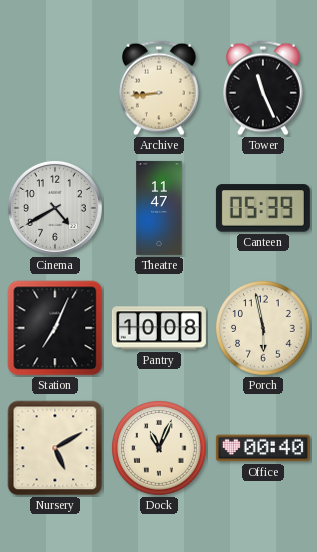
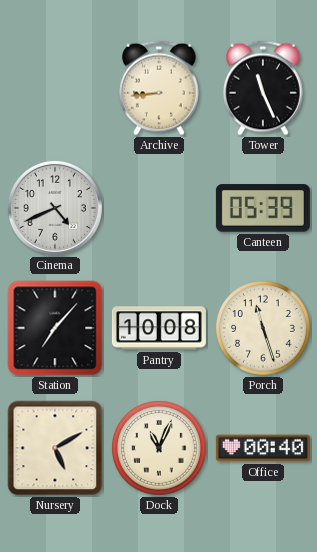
Cinema: 4:40 -> 4:41 (55, 208)
Theatre: 11:47 -> none (159, 208)
Station: 7:04 -> 7:07 (55, 328)
Porch: 5:58 -> 11:27 (264, 329)
